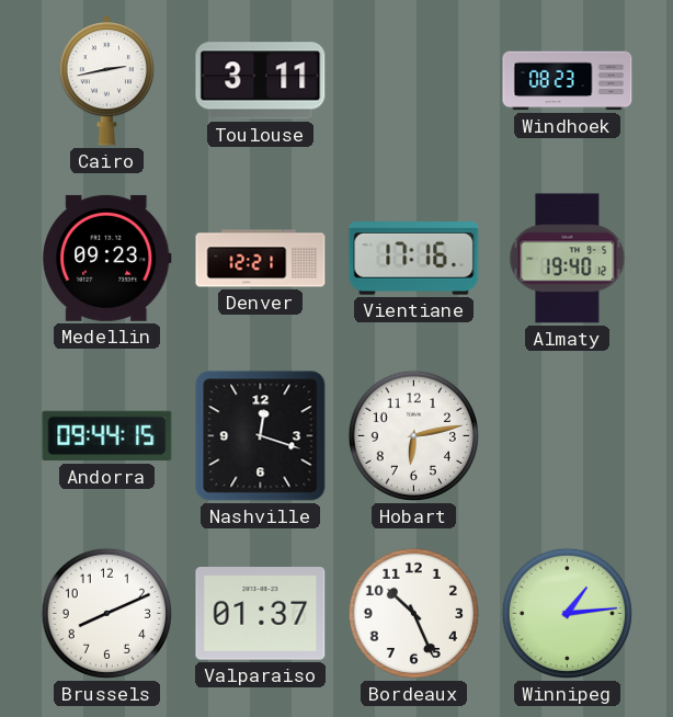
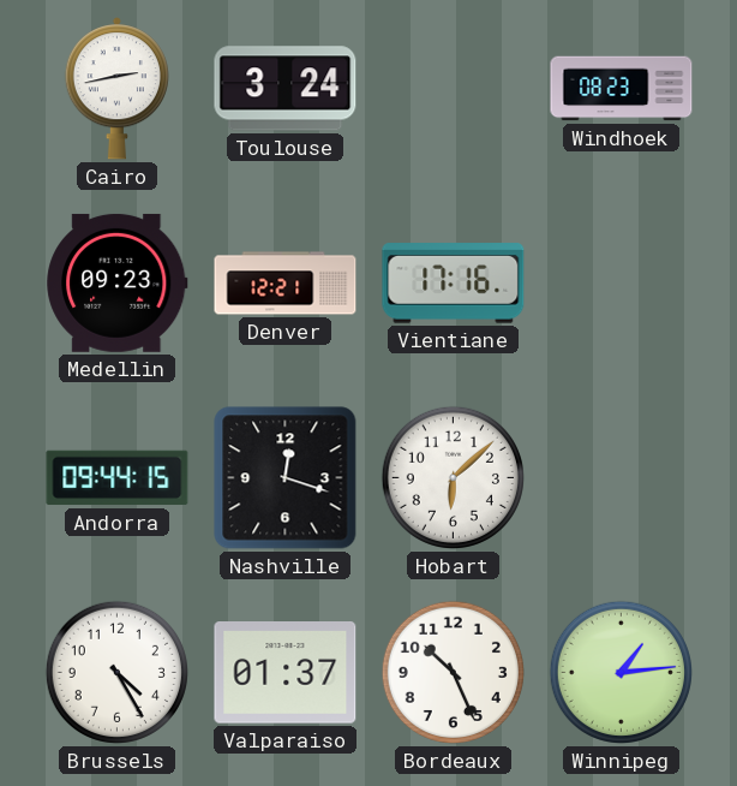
Toulouse: 3:11 -> 3:24 (286, 89)
Almaty: 19:40 -> none (568, 259)
Hobart: 6:13 -> 6:08 (453, 477)
Brussels: 8:11 -> 4:25 (116, 672)
